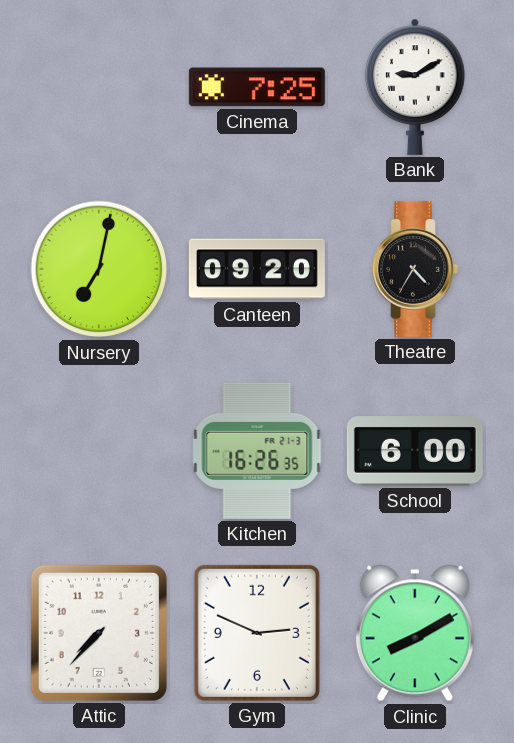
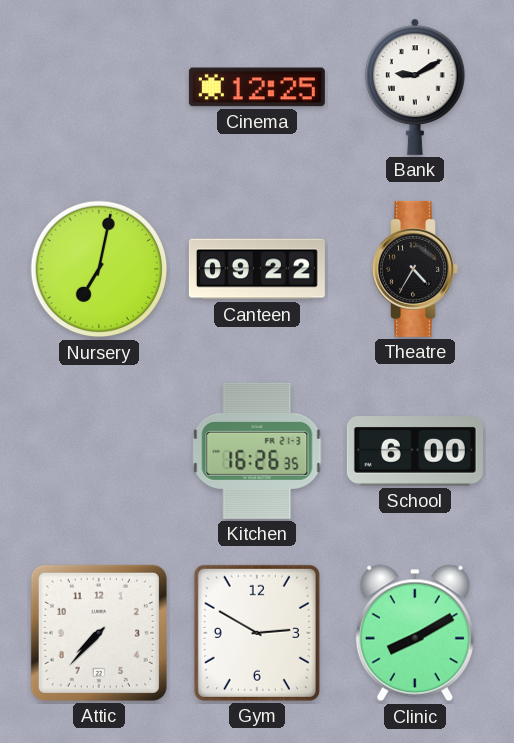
Cinema: 7:25 -> 12:25 (257, 87)
Canteen: 09:20 -> 09:22 (257, 269)
Gym: 2:49 -> 2:50 (257, 633)
